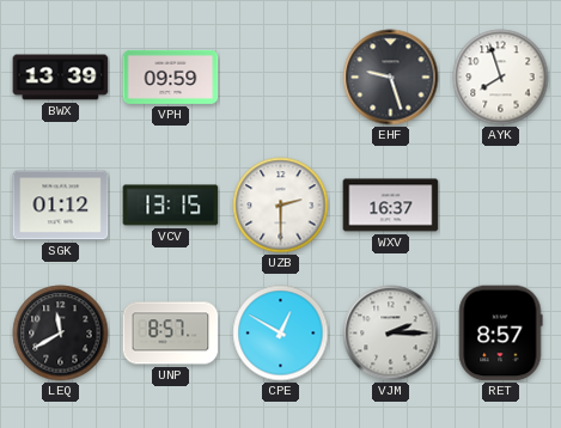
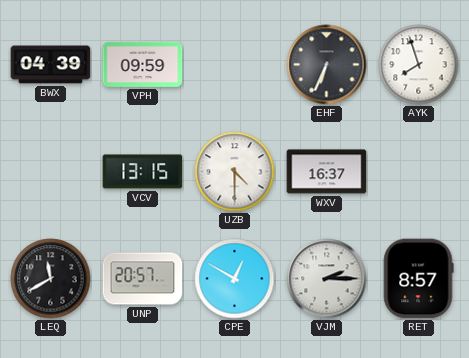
BWX: 13:39 -> 04:39 (51, 65)
EHF: 9:27 -> 6:34 (327, 65)
SGK: 01:12 -> none (61, 206)
UZB: 2:30 -> 4:30 (235, 172)
UNP: 8:57 -> 20:57 (143, 279)
